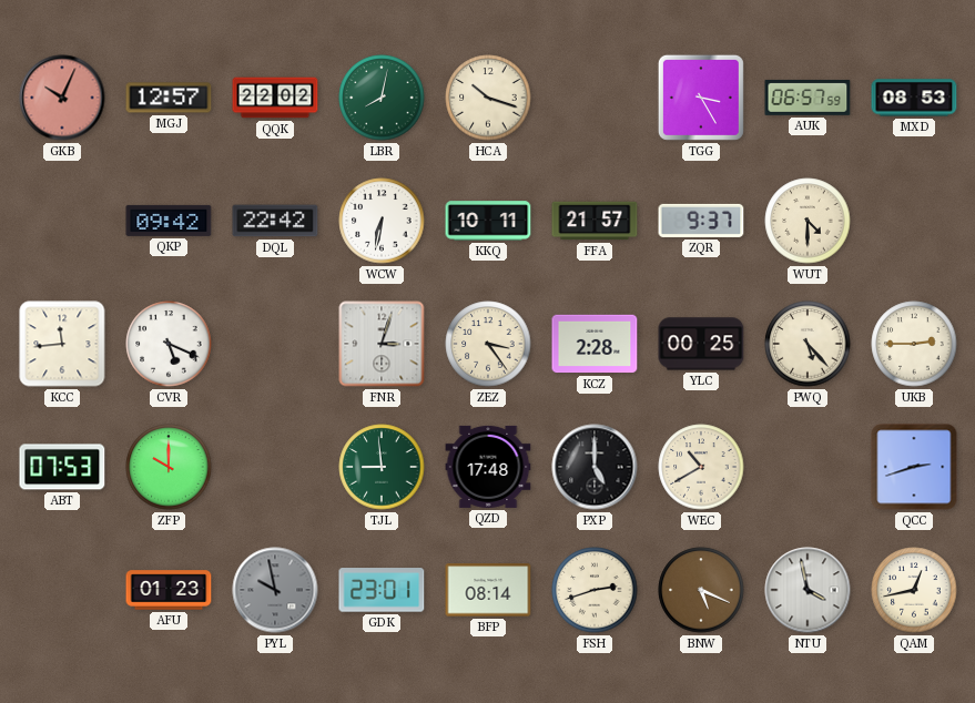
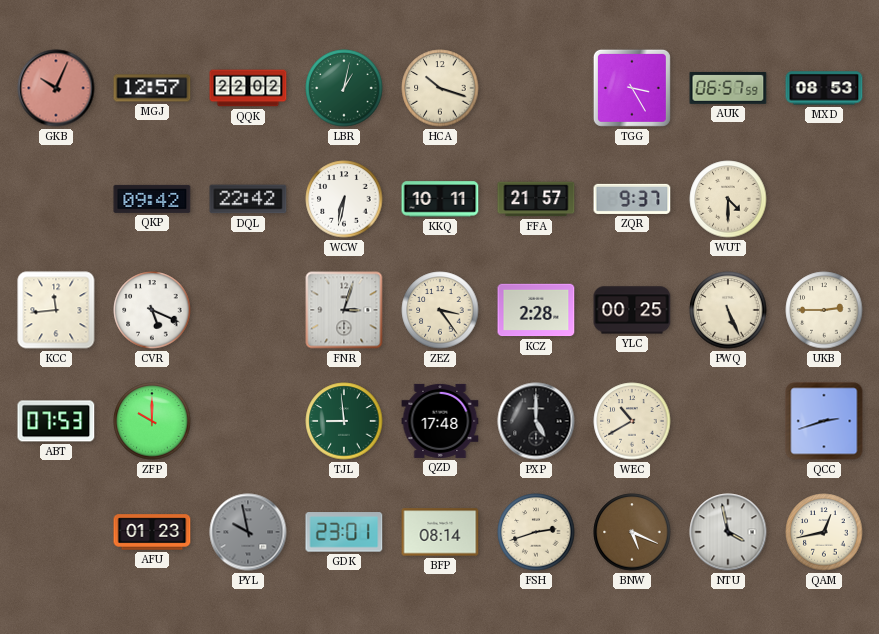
LBR: 8:02 -> 1:02 (344, 88)
PWQ: 5:23 -> 5:26 (728, 310)
